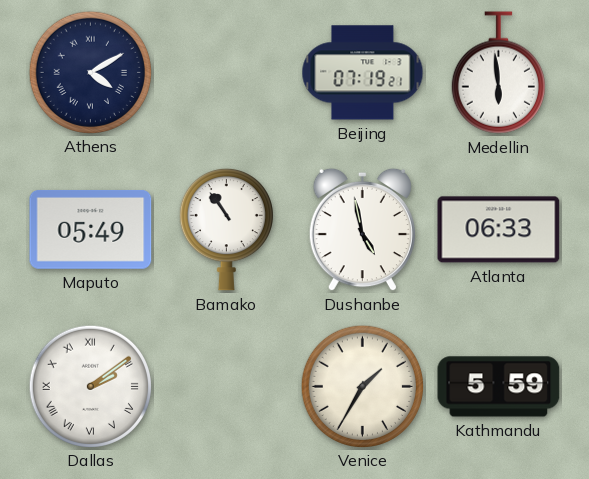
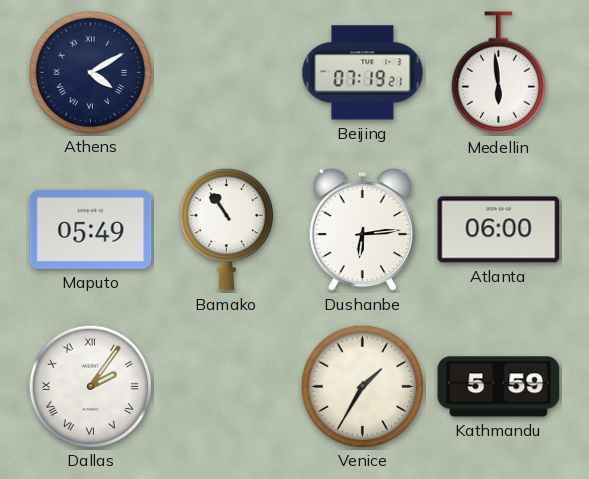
Dushanbe: 4:58 -> 6:14 (362, 230)
Atlanta: 06:33 -> 06:00 (499, 230)
Dallas: 2:09 -> 2:06 (90, 386)
